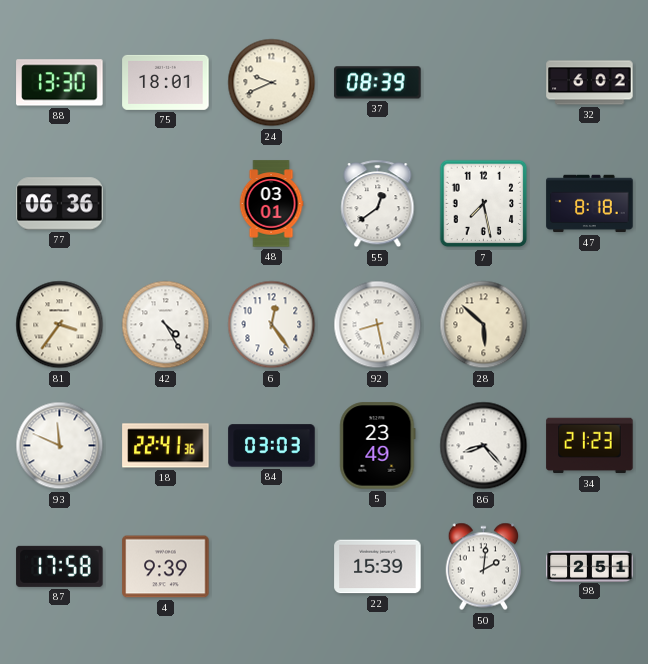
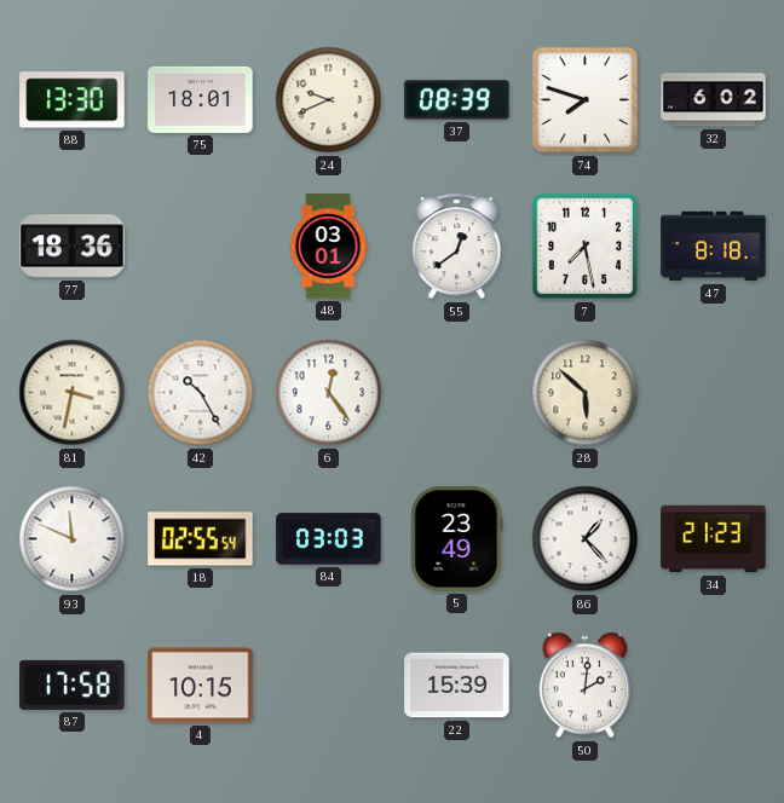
74: none -> 7:48 (586, 100)
77: 06:36 -> 18:36 (73, 247)
81: 3:36 -> 3:32 (73, 393)
42: 4:25 -> 10:25 (201, 393)
92: 8:28 -> none (378, 325)
18: 22:41 -> 02:55 (201, 539)
86: 8:23 -> 1:23 (586, 539)
4: 9:39 -> 10:15 (201, 686)
98: 2:51 -> none (590, 566)
